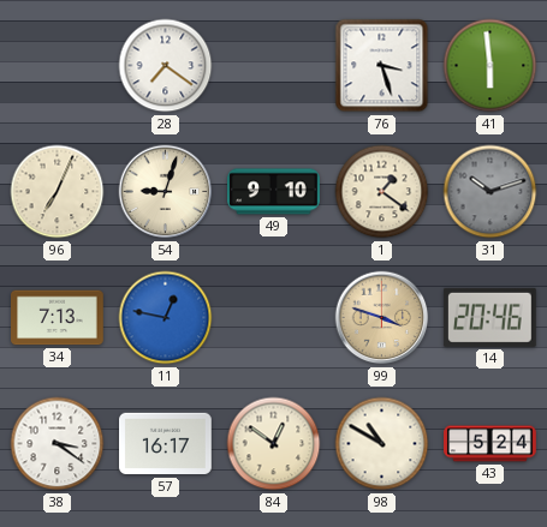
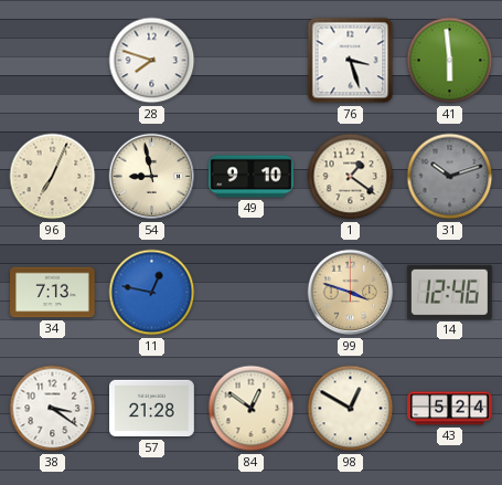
28: 7:21 -> 7:48 (152, 61)
54: 9:03 -> 8:58 (152, 177)
14: 20:46 -> 12:46 (449, 292)
57: 16:17 -> 21:28 (152, 409)
98: 10:50 -> 12:50 (351, 409)
